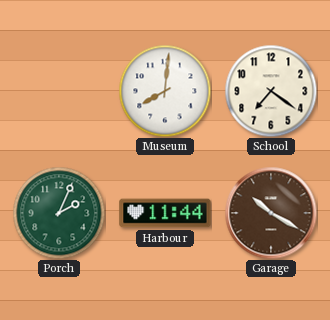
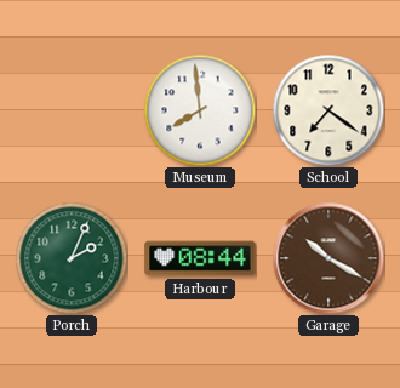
Museum: 8:01 -> 7:59 (200, 110)
Harbour: 11:44 -> 08:44 (200, 258)
